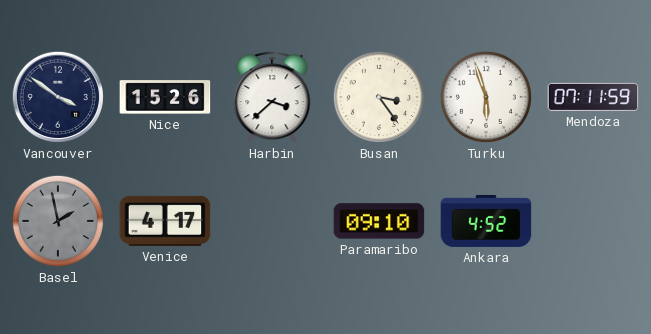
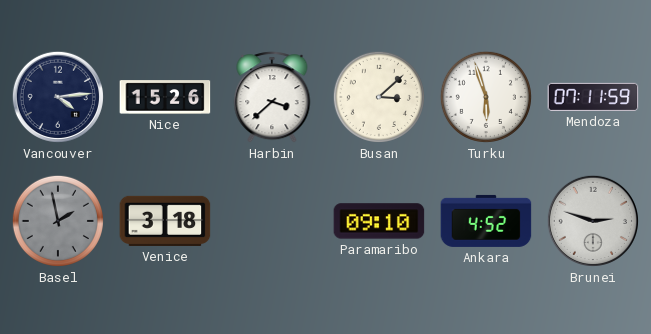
Vancouver: 3:51 -> 4:14 (58, 97)
Busan: 3:24 -> 3:08 (379, 97)
Venice: 4:17 -> 3:18 (165, 221)
Brunei: none -> 2:48 (593, 221)
